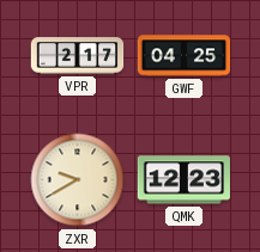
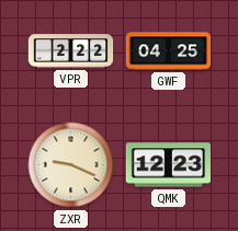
VPR: 2:17 -> 2:22 (71, 51)
ZXR: 9:40 -> 9:19 (71, 165)
